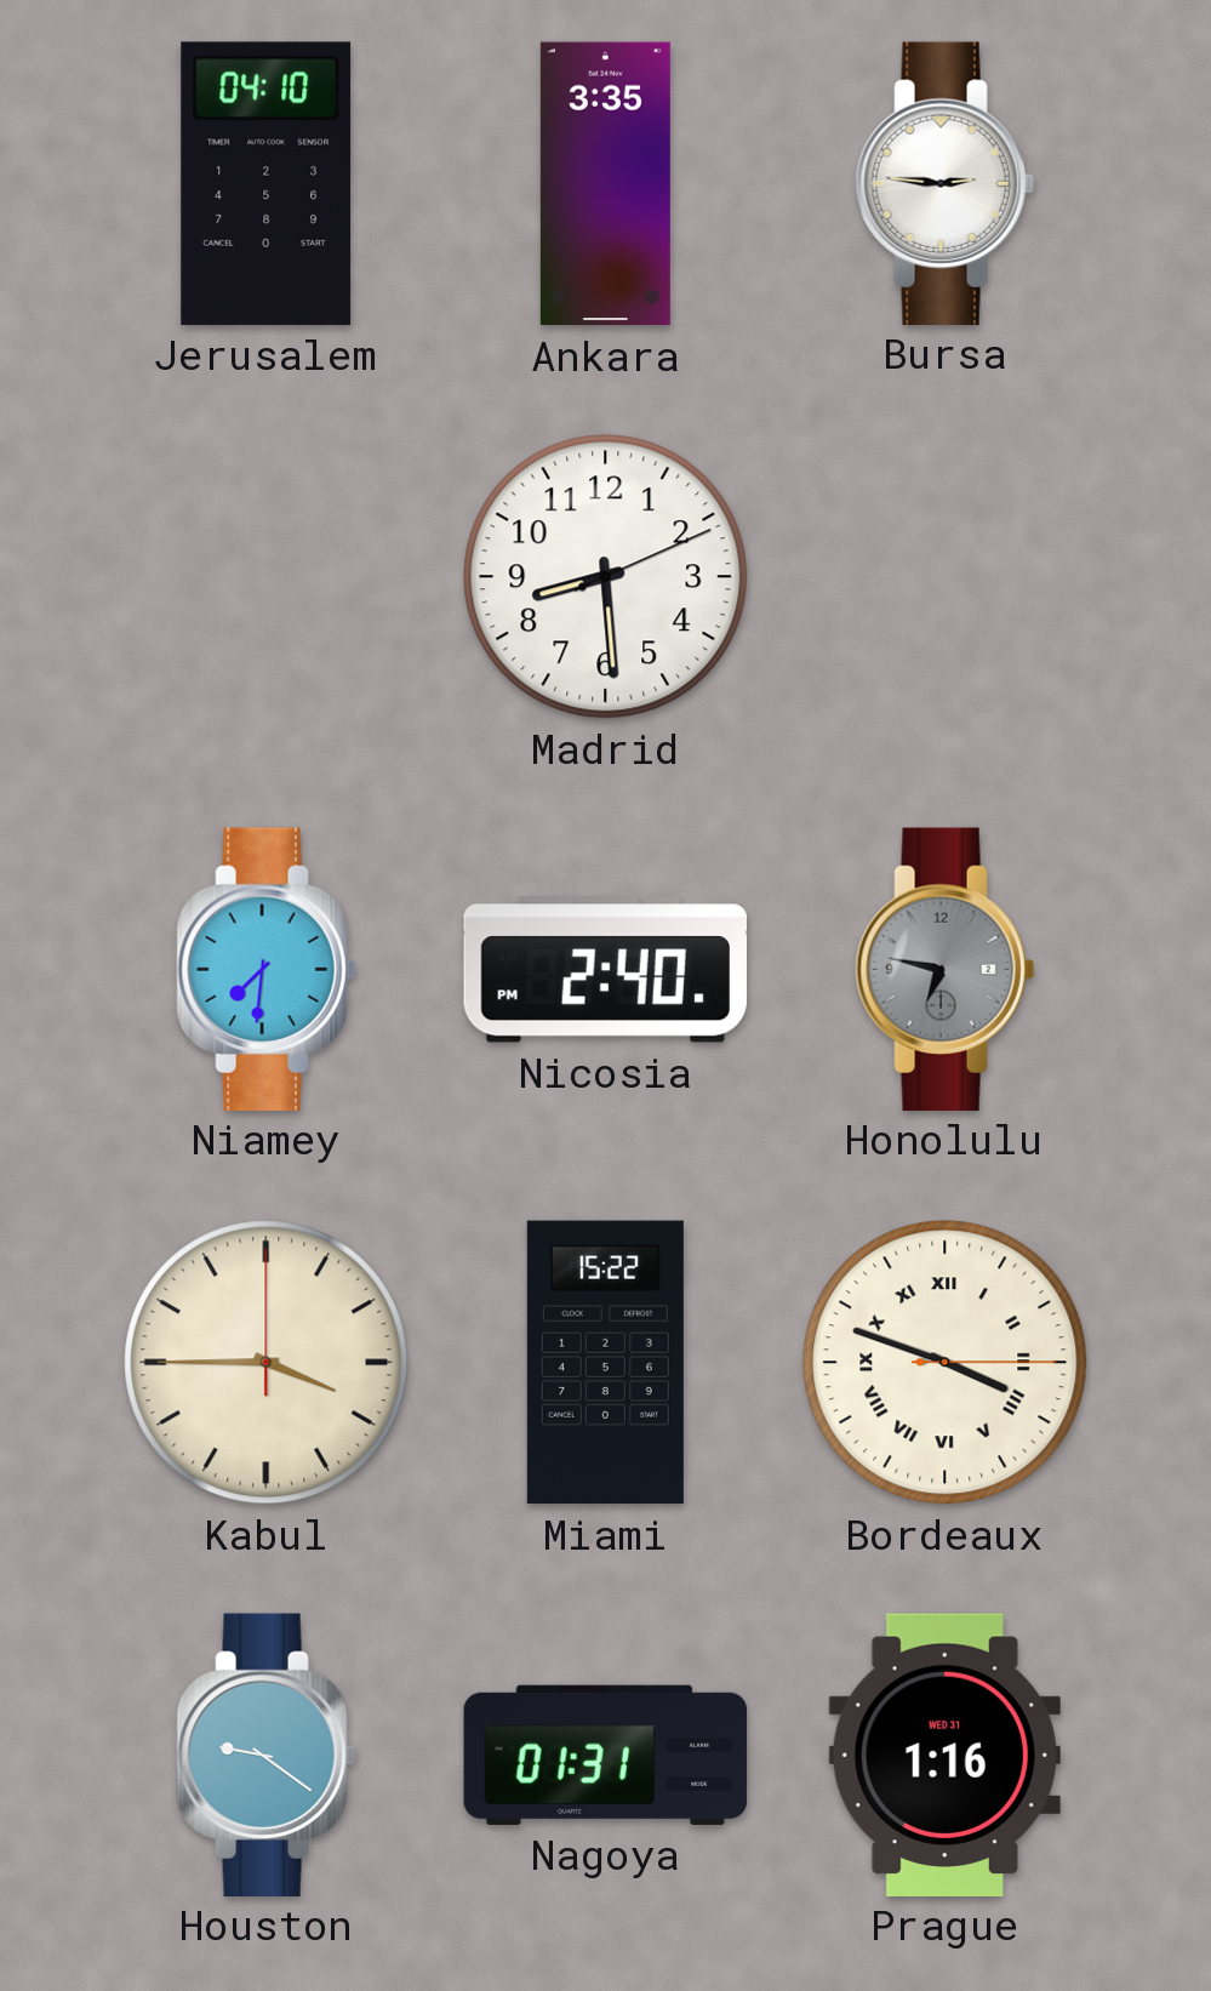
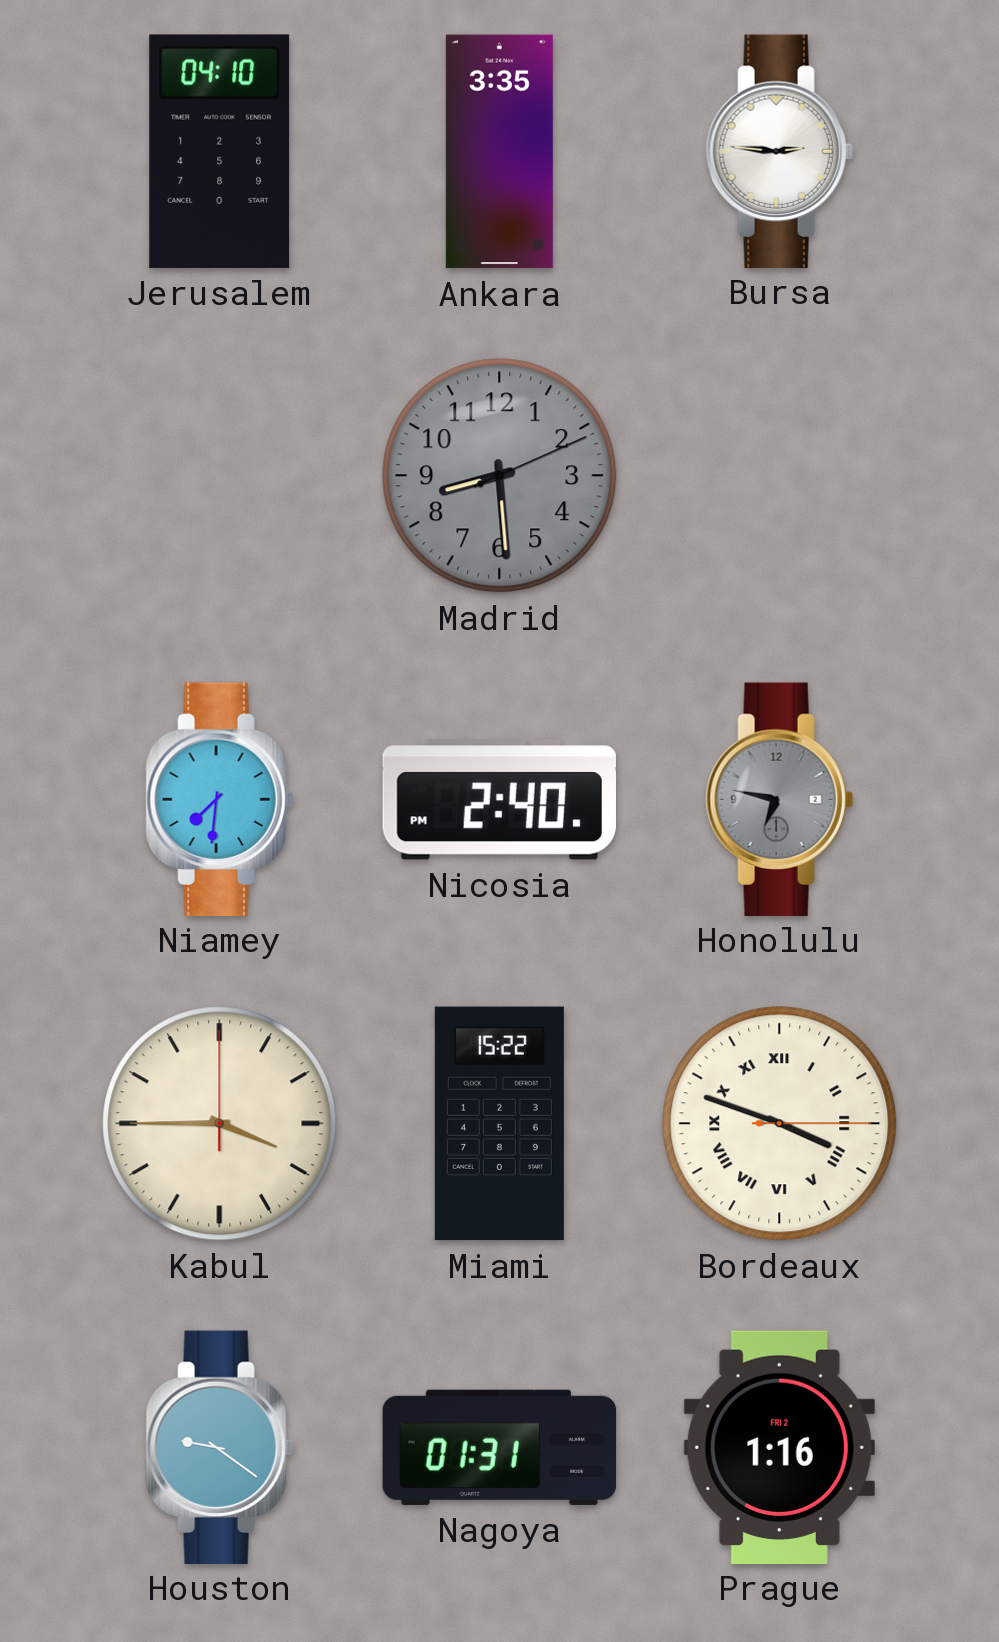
Madrid dial: white -> grey (500, 476)
Prague date: WED 31 -> FRI 2 (779, 1447)
